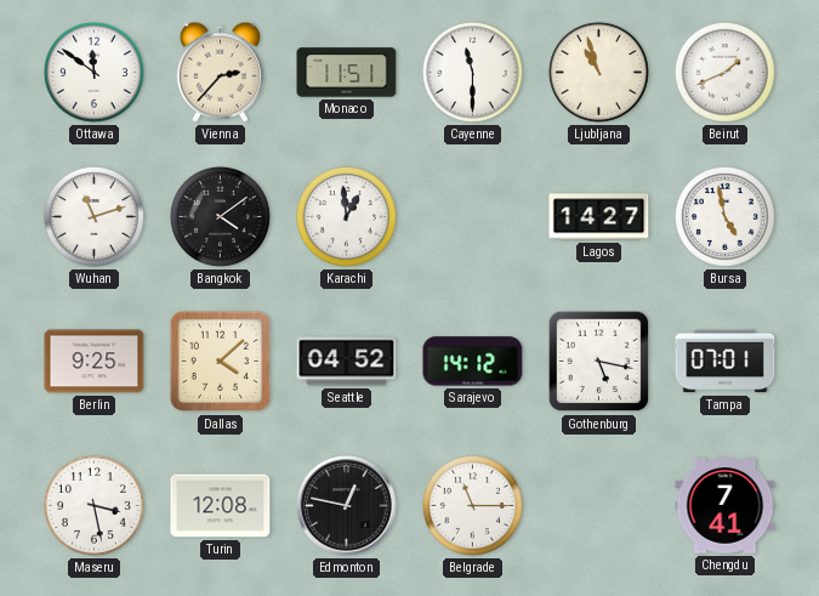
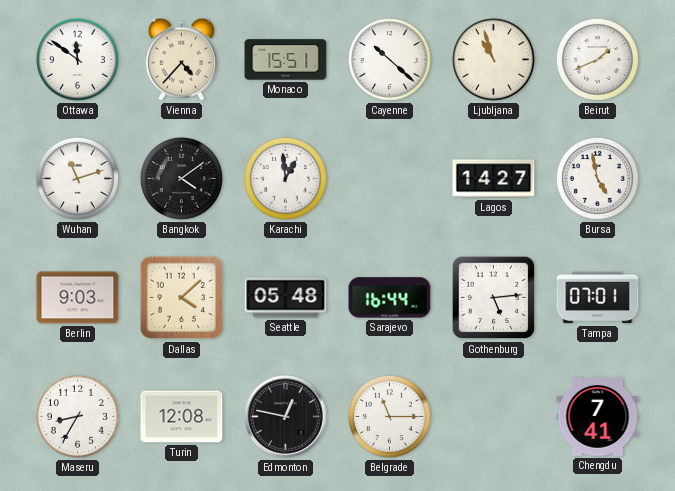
Vienna: 2:37 -> 4:37 (181, 59)
Monaco: 11:51 -> 15:51 (286, 60)
Cayenne: 11:30 -> 10:22 (389, 59)
Berlin: 9:25 -> 9:03 (78, 298)
Seattle: 04:52 -> 05:48 (286, 298)
Sarajevo: 14:12 -> 16:44 (390, 298)
Gothenburg: 5:17 -> 5:14 (494, 298)
Maseru: 3:28 -> 8:35 (77, 416)
